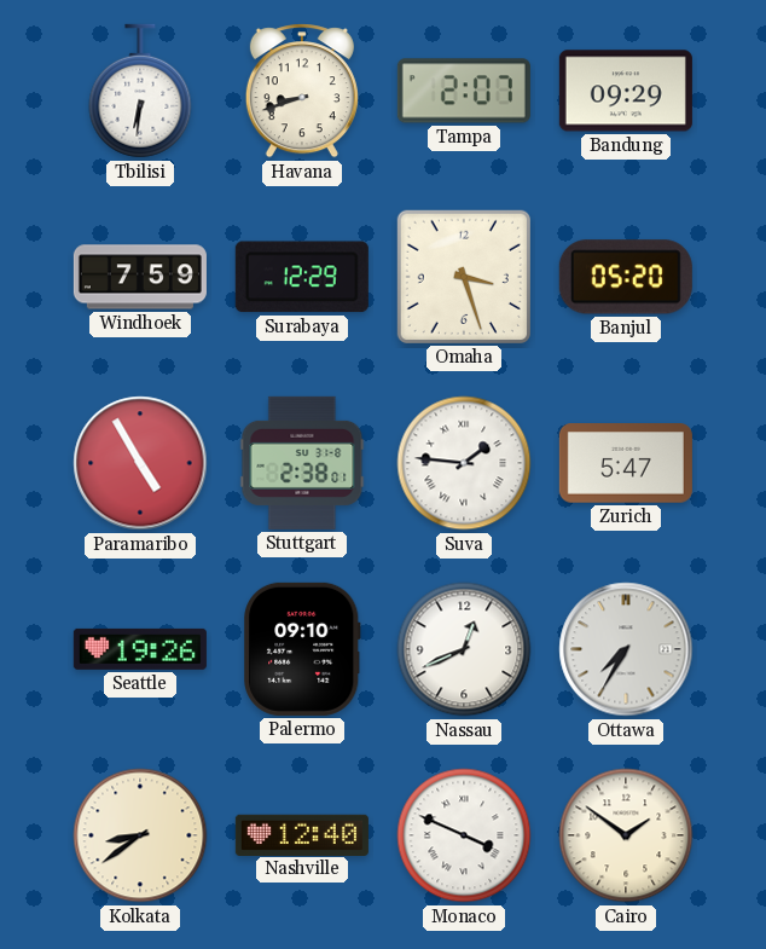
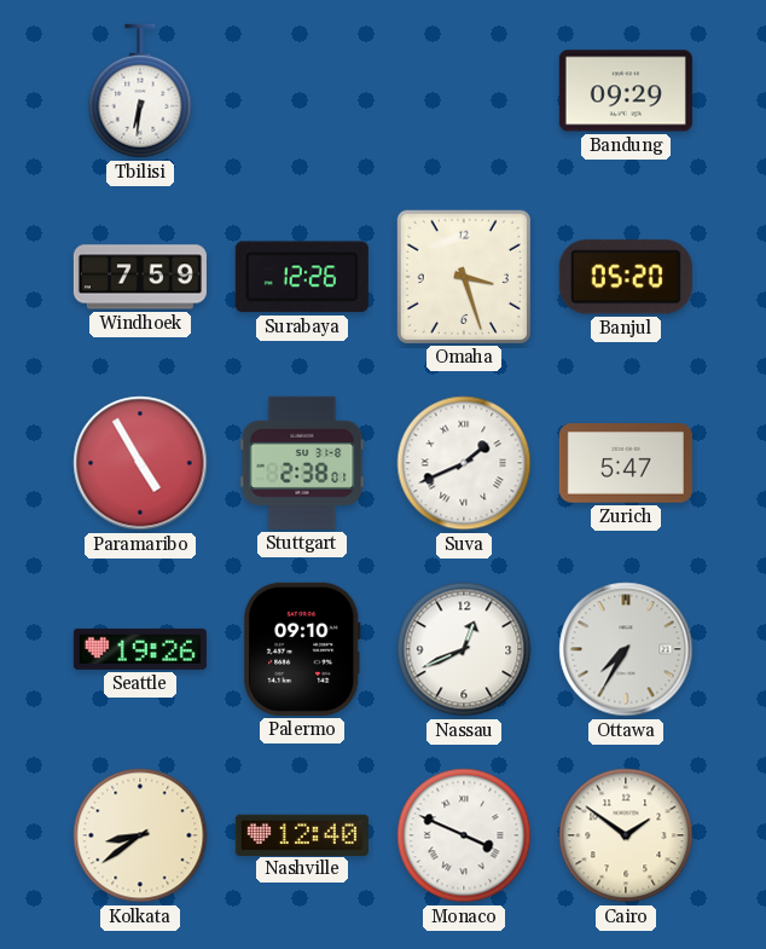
Havana: 8:42 -> none (302, 91)
Tampa: 2:07 -> none (464, 91)
Surabaya: 12:29 -> 12:26 (302, 277)
Suva: 1:46 -> 1:41 (464, 463)
